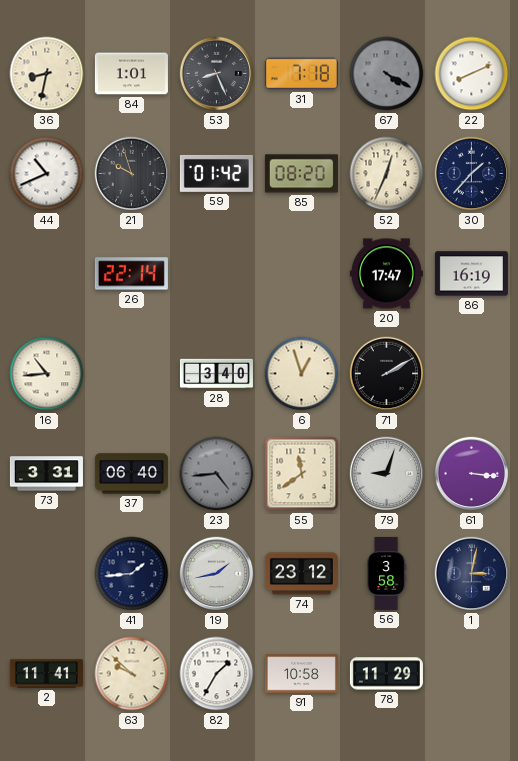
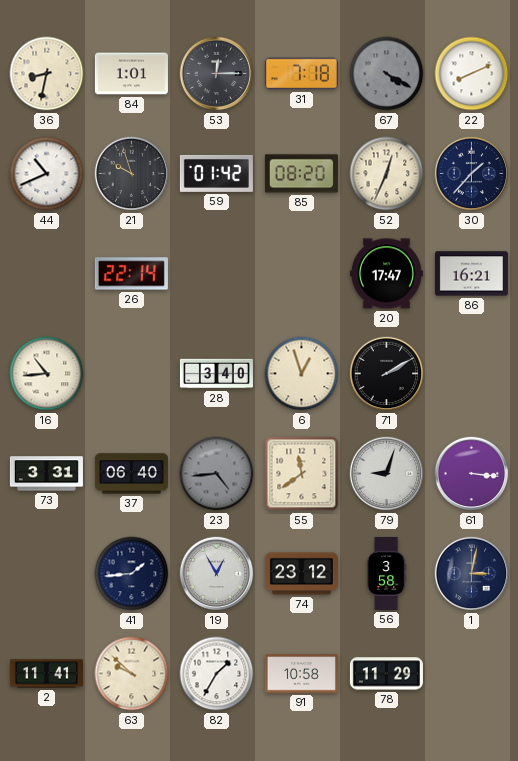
53: 8:26 -> 12:15 (217, 74)
86: 16:19 -> 16:21 (471, 274)
19: 1:43 -> 12:55 (217, 574)
